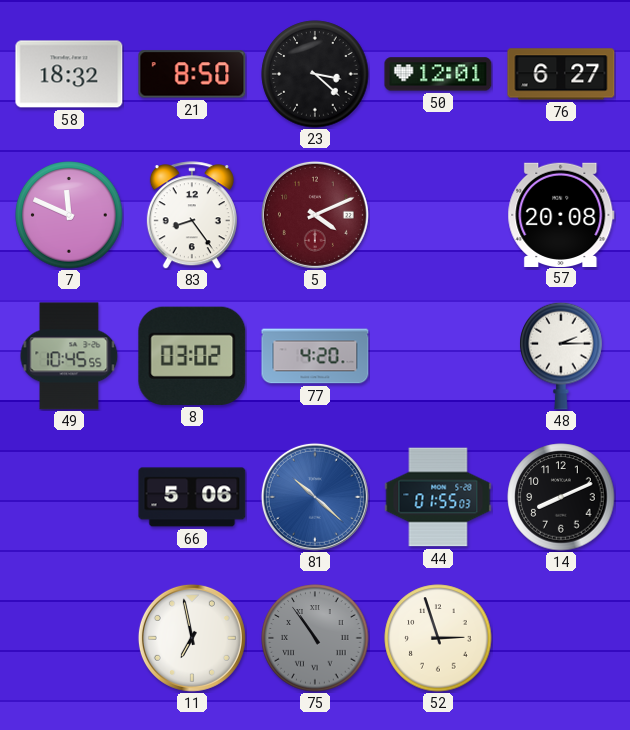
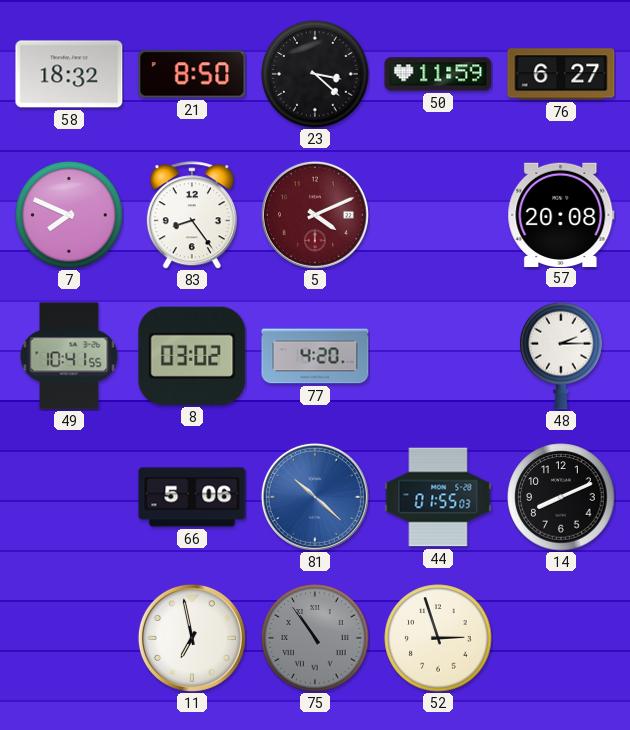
50: 12:01 -> 11:59 (438, 74)
7: 11:49 -> 7:49 (69, 215)
49: 10:45 -> 10:41 (69, 356)
